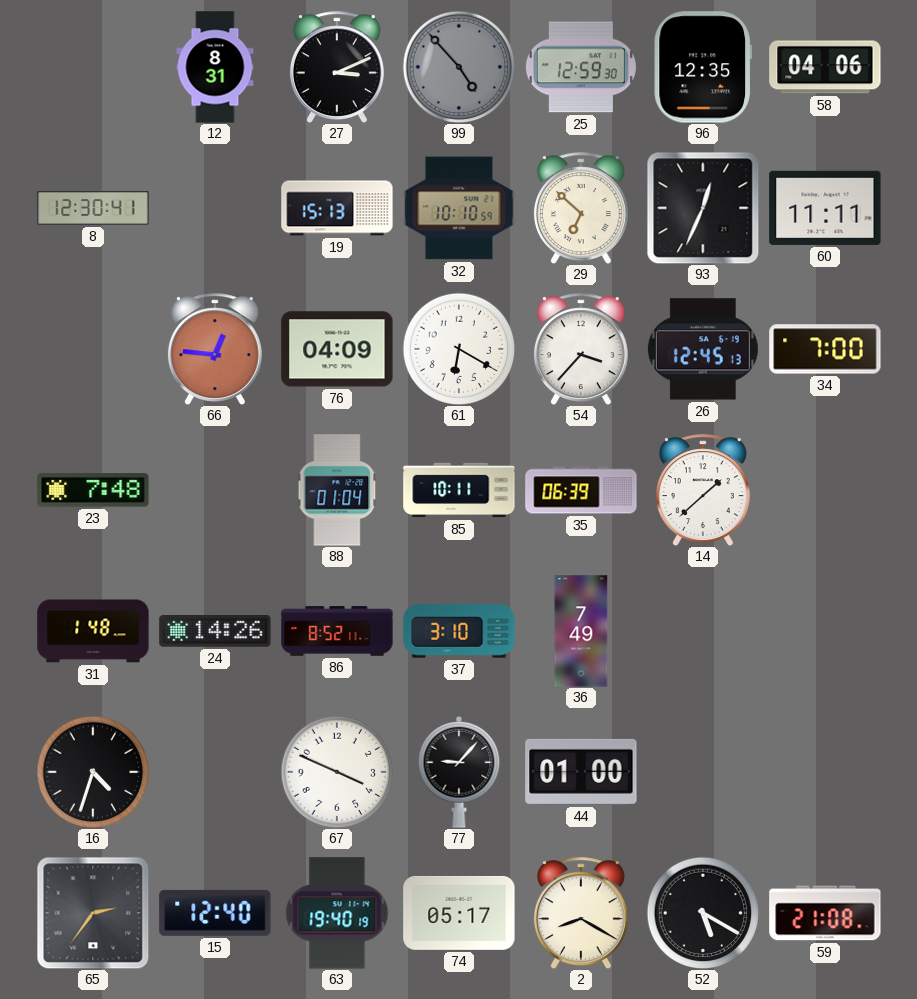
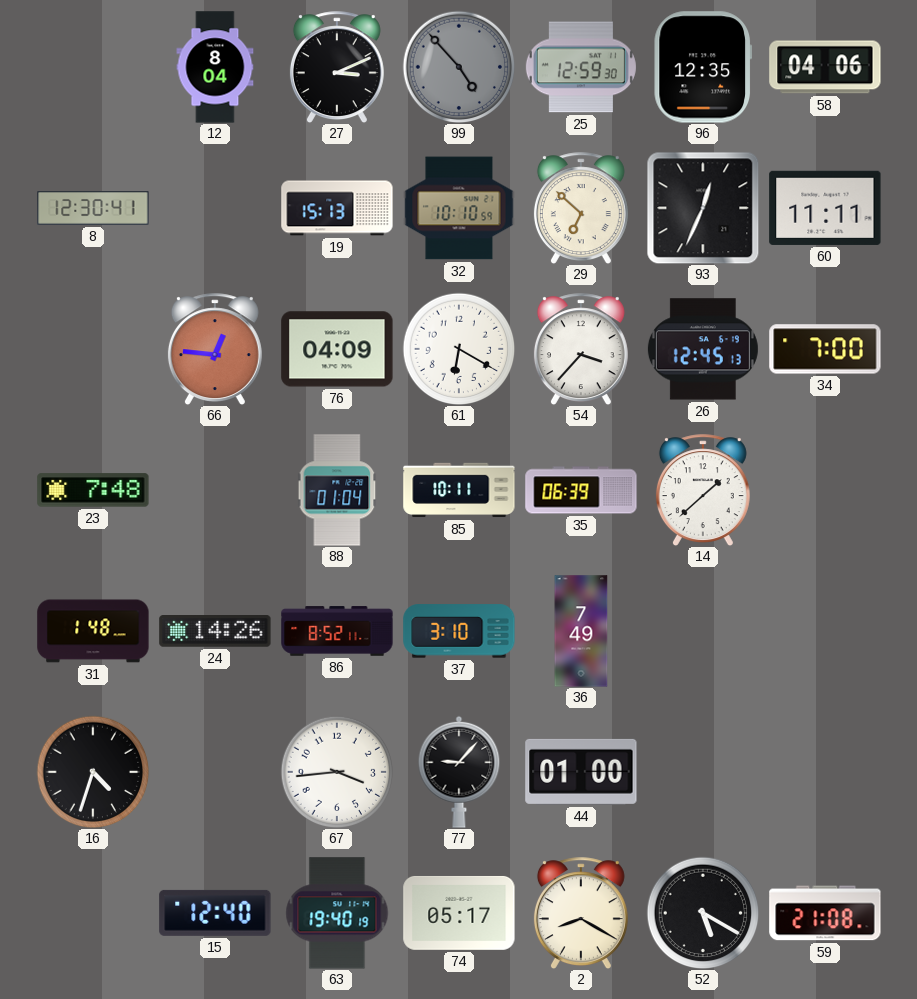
12: 8:31 -> 8:04 (215, 67)
67: 3:49 -> 3:44 (337, 772)
65: 2:36 -> none (93, 913)
